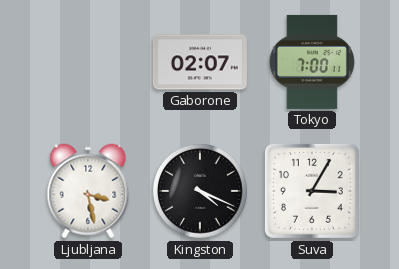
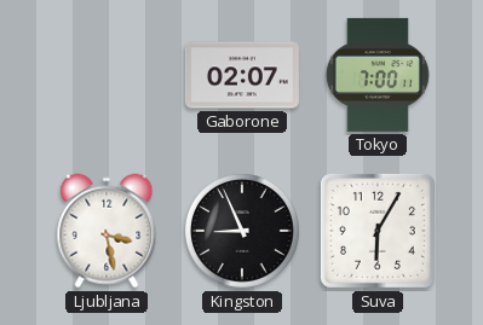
Kingston: 4:19 -> 8:56 (243, 232)
Suva: 3:05 -> 6:05 (378, 231)
